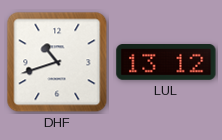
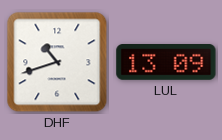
LUL: 13:12 -> 13:09 (166, 63)
